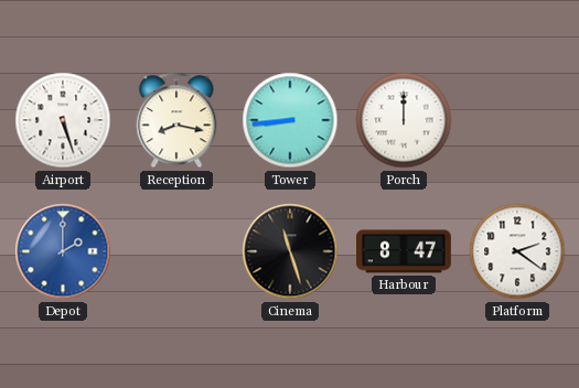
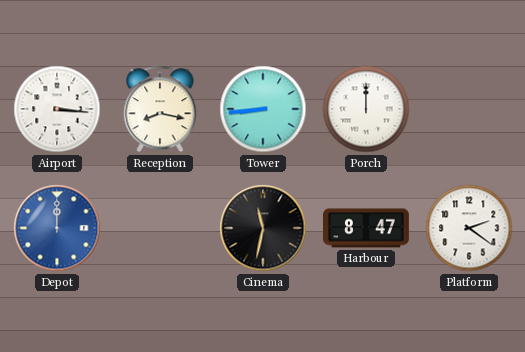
Airport: 5:27 -> 3:16 (57, 109)
Depot: 2:00 -> 12:00 (57, 228)
Cinema: 11:27 -> 11:32 (263, 228)
